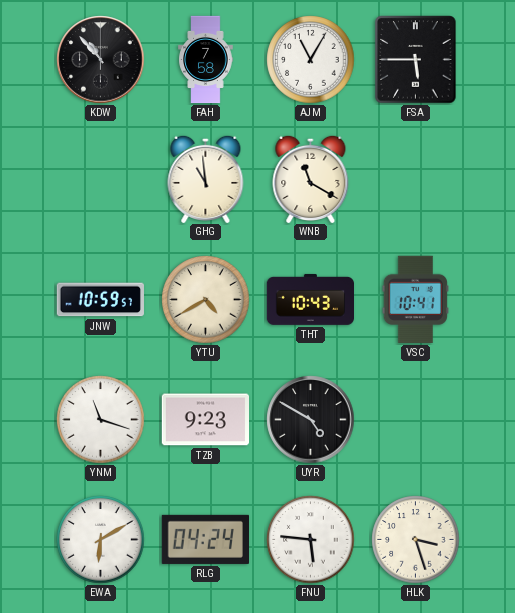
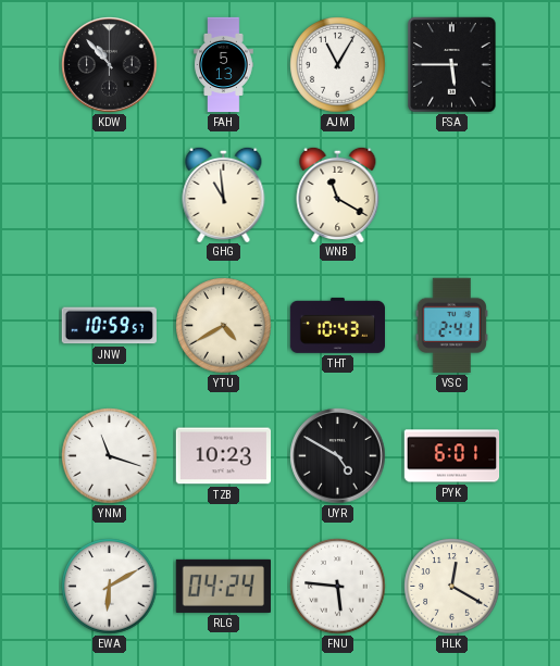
FAH: 7:58 -> 5:13 (224, 65)
VSC: 10:41 -> 2:41 (451, 325)
TZB: 9:23 -> 10:23 (223, 456)
PYK: none -> 6:01 (452, 456)
HLK: 3:27 -> 12:20 (452, 587)
